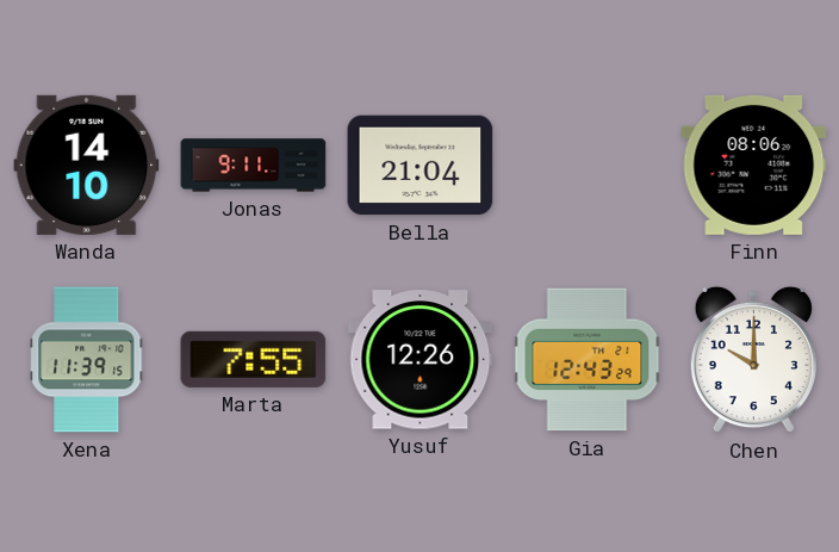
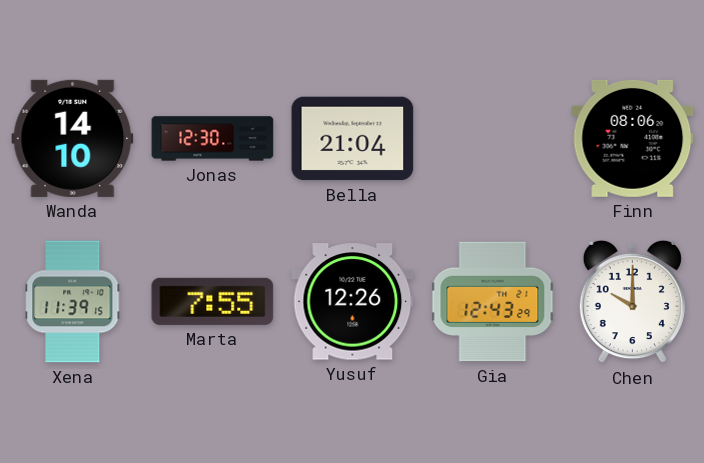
Jonas: 9:11 -> 12:30 (213, 139)
